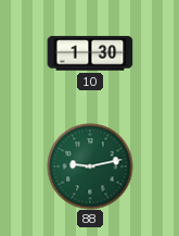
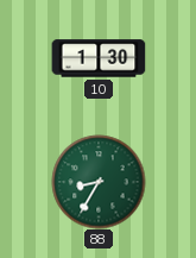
88: 9:13 -> 8:35 (99, 182)
